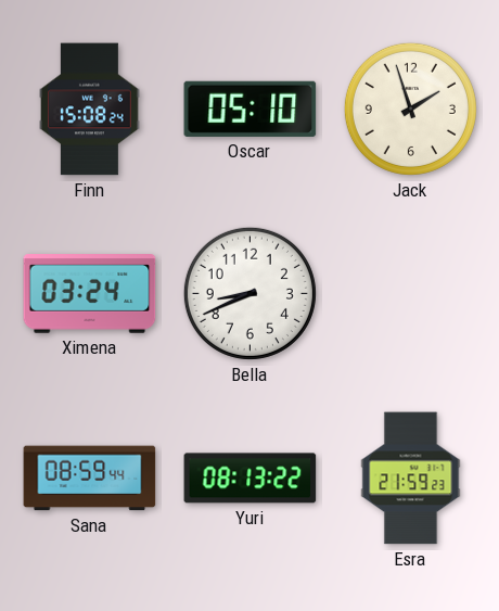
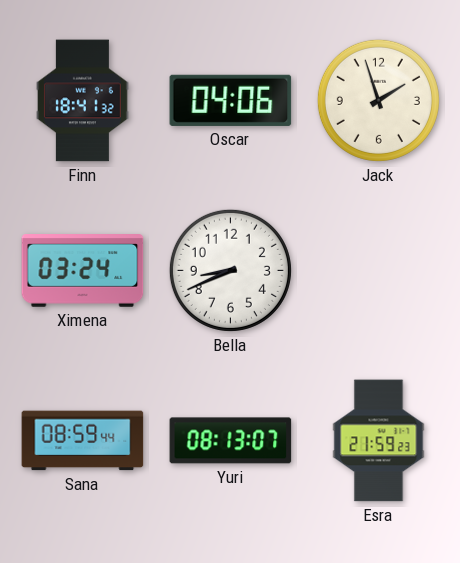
Finn: 15:08 -> 18:41 (83, 101)
Oscar: 05:10 -> 04:06 (231, 100)
Yuri: 08:13:22 -> 08:13:07 (231, 441)
